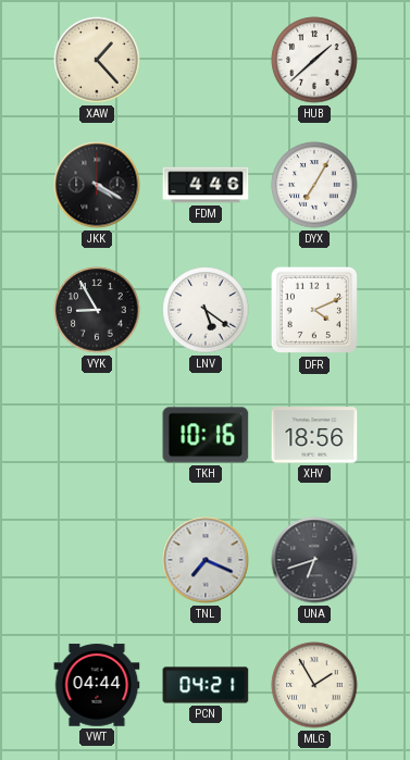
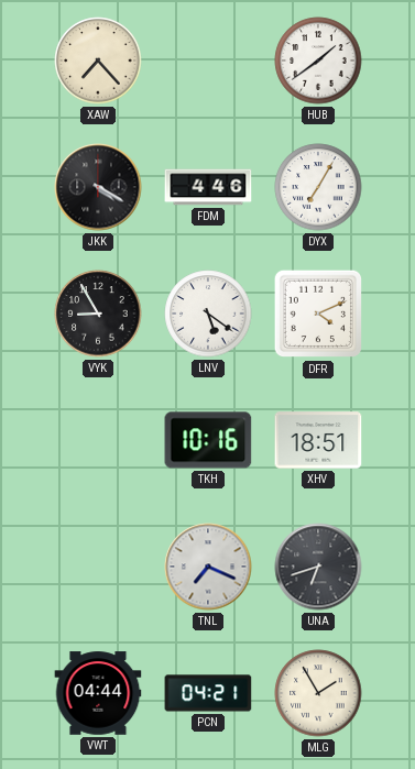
XAW: 1:23 -> 7:23 (98, 61)
HUB: 1:38 -> 1:39 (318, 61)
XHV: 18:56 -> 18:51 (318, 440)
